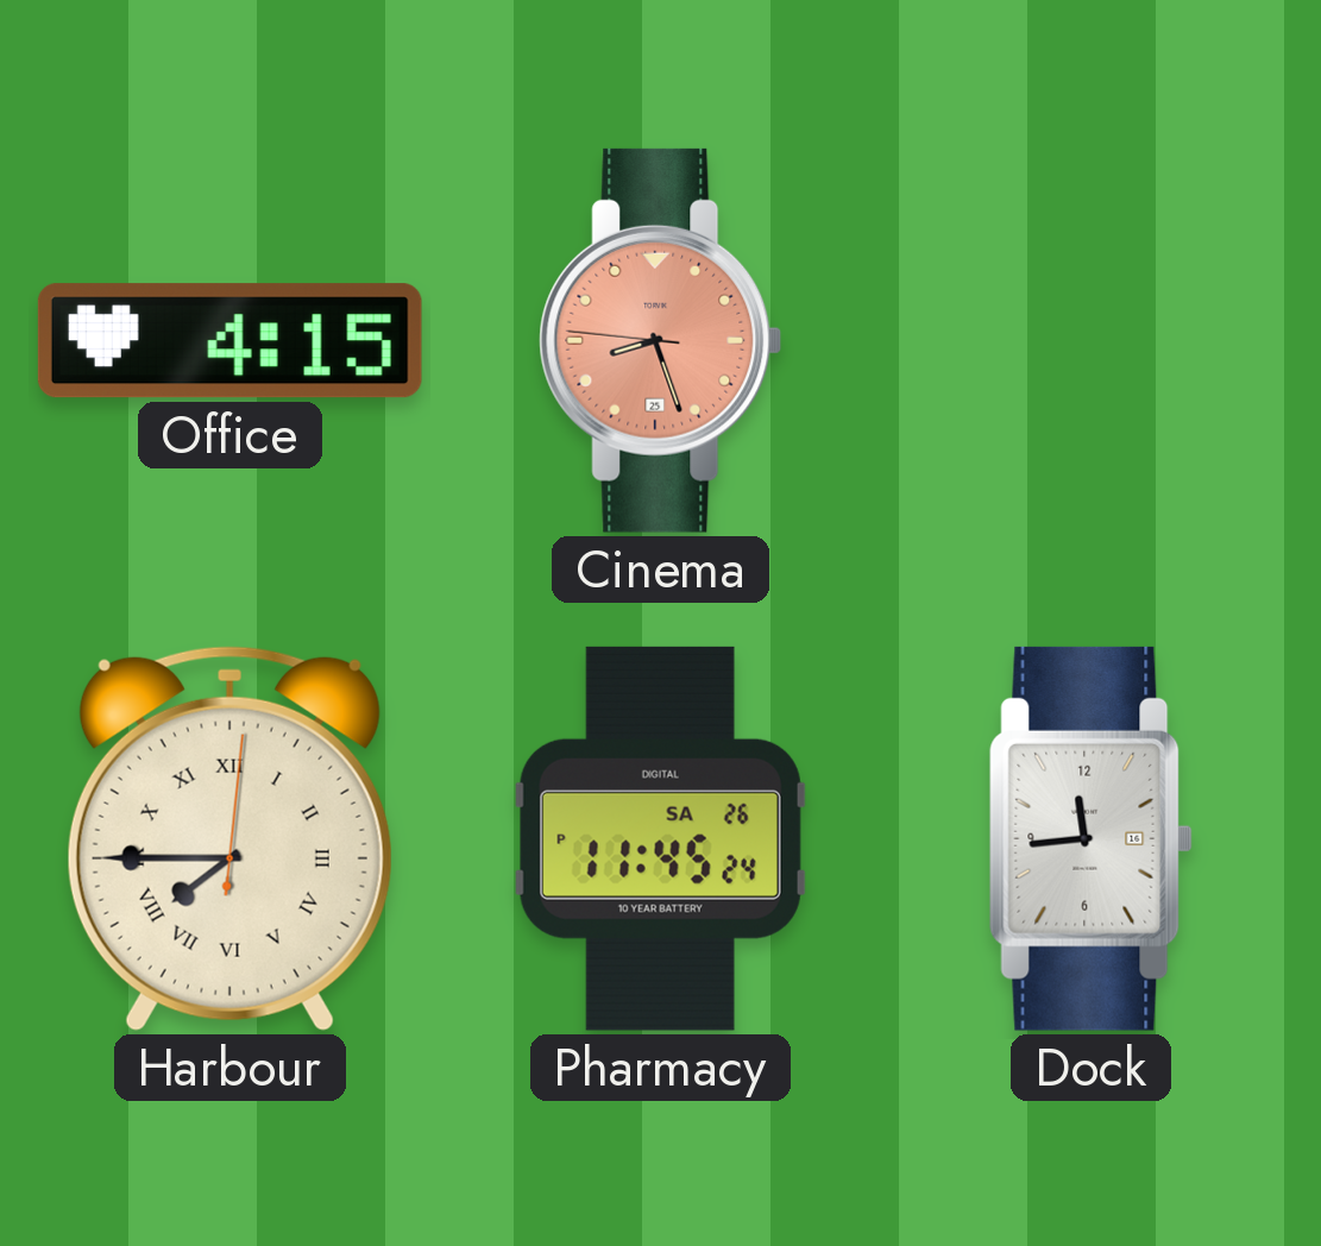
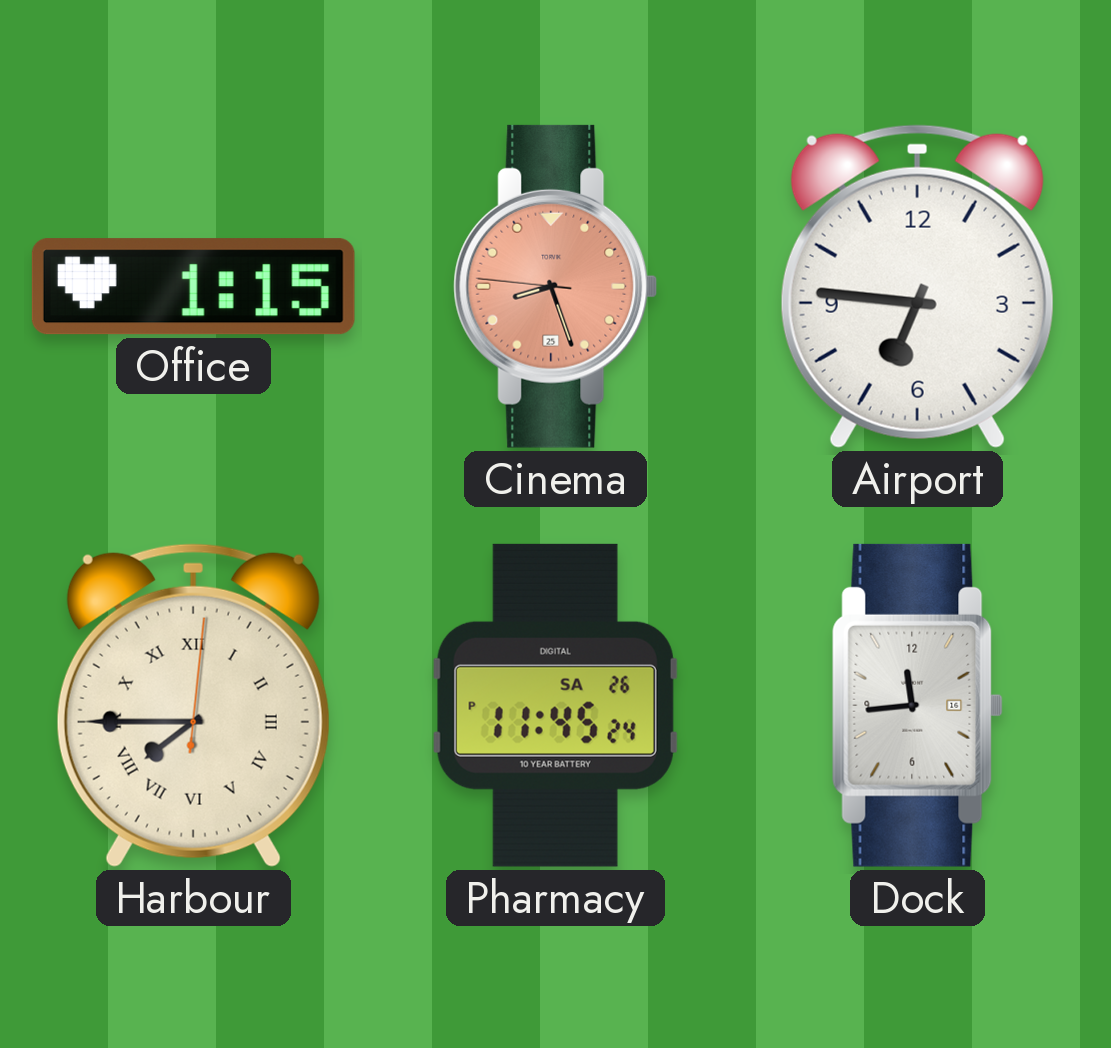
Office: 4:15 -> 1:15 (193, 287)
Airport: none -> 6:46 (917, 286)
